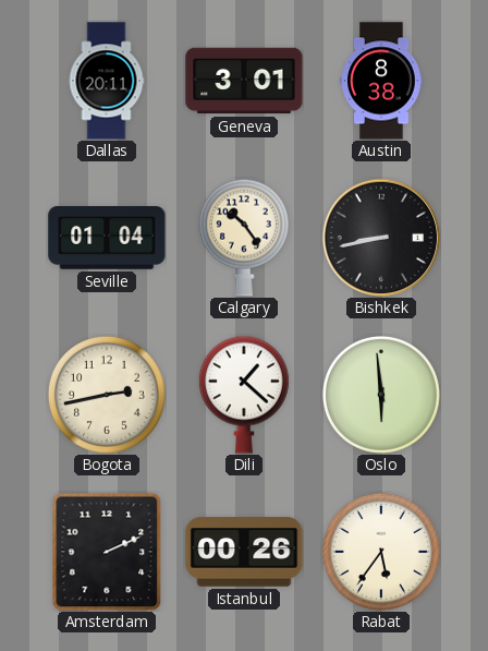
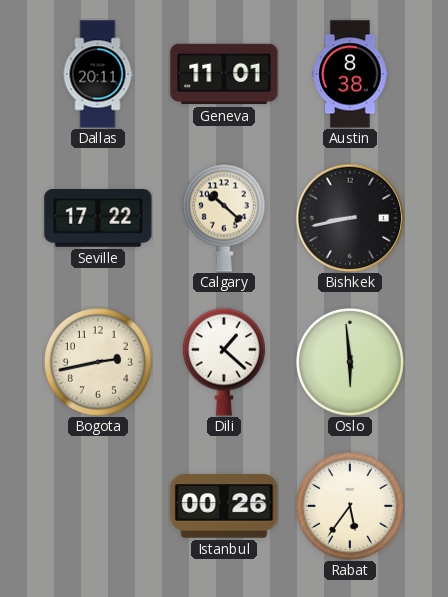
Geneva: 3:01 -> 11:01 (224, 74)
Seville: 01:04 -> 17:22 (98, 219)
Calgary: 10:24 -> 10:22 (224, 218)
Amsterdam: 2:11 -> none (107, 552)
